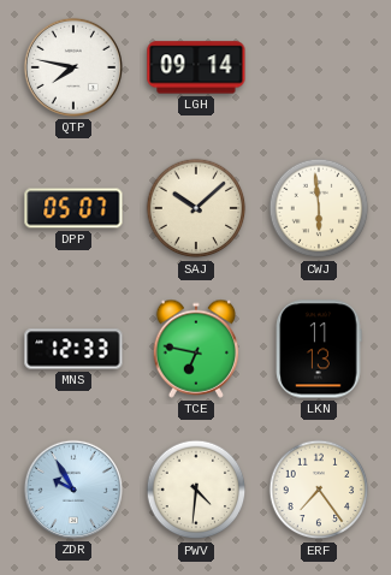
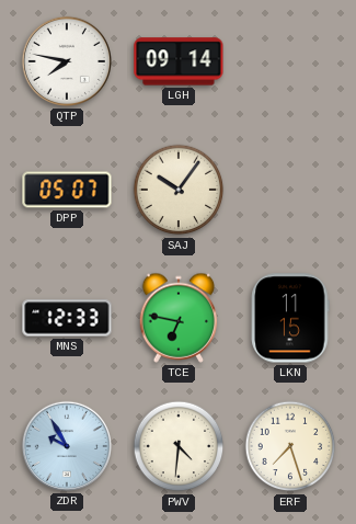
SAJ: 10:08 -> 10:06 (179, 190)
CWJ: 5:59 -> none (319, 208)
LKN: 11:13 -> 11:15 (290, 318)
ERF: 7:24 -> 7:27 (290, 446)
